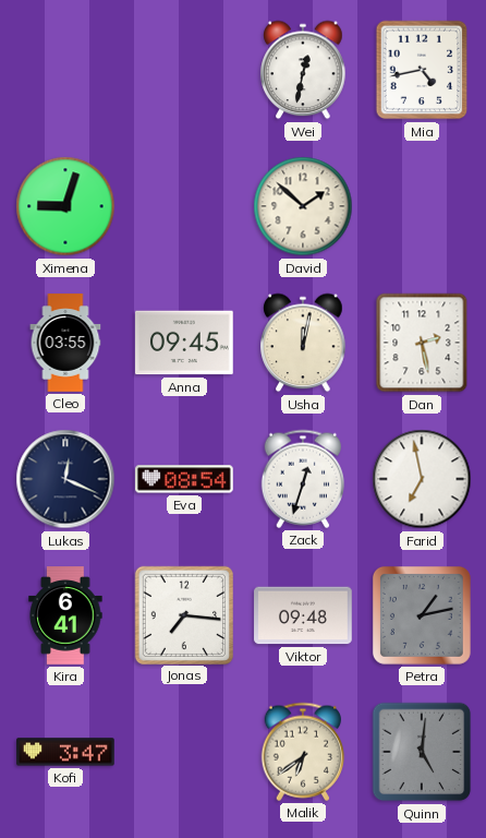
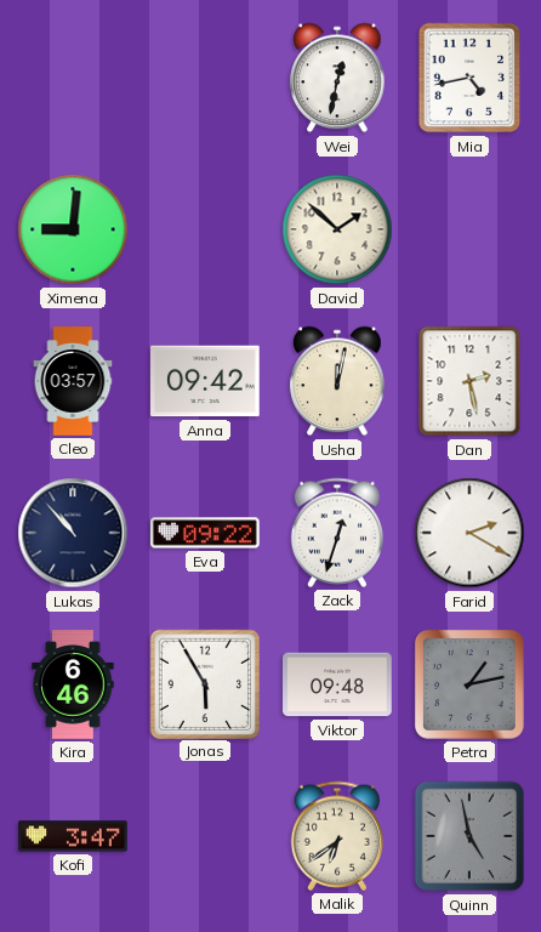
Ximena: 9:03 -> 9:01 (73, 229)
Cleo: 03:55 -> 03:57 (73, 381)
Anna: 09:45 -> 09:42 (206, 381)
Lukas: 12:19 -> 10:53 (73, 533)
Eva: 08:54 -> 09:22 (206, 533)
Farid: 6:58 -> 2:20 (469, 533)
Kira: 6:41 -> 6:46 (73, 684)
Jonas: 7:16 -> 5:55 (204, 683)
Quinn: 5:01 -> 4:58 (469, 836)
